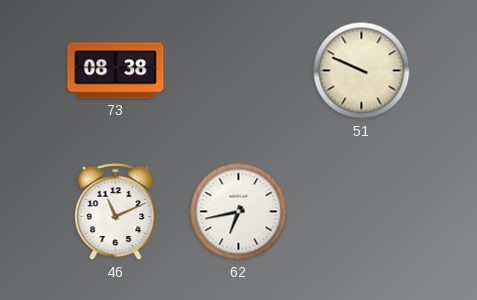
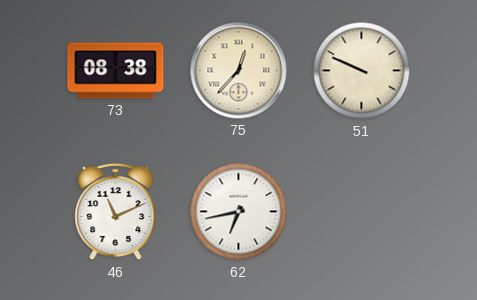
75: none -> 12:37 (239, 71)
